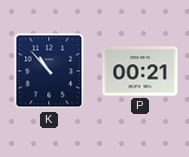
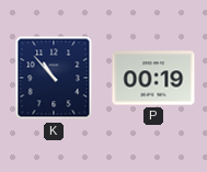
P: 00:21 -> 00:19 (153, 78)
